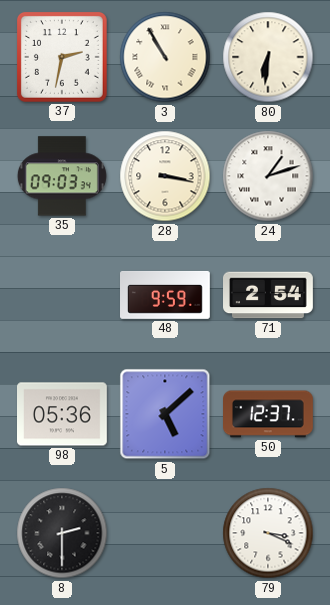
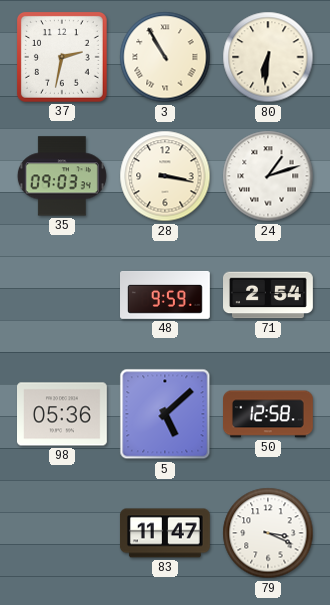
50: 12:37 -> 12:58 (269, 414)
8: 2:30 -> none (62, 533)
83: none -> 11:47 (165, 533)
